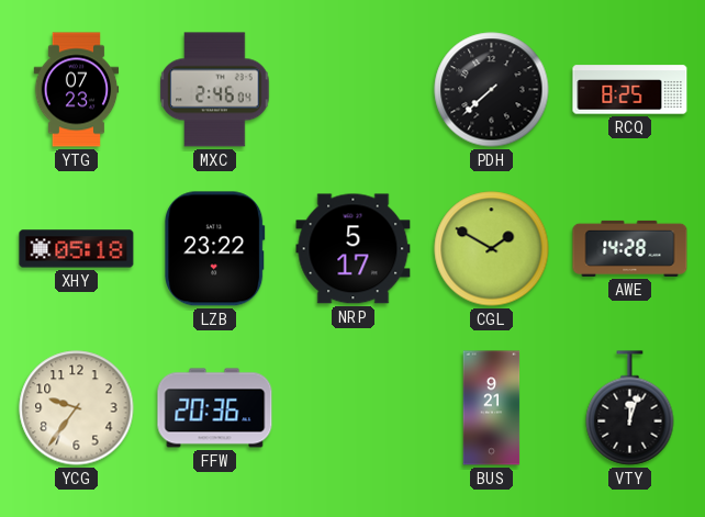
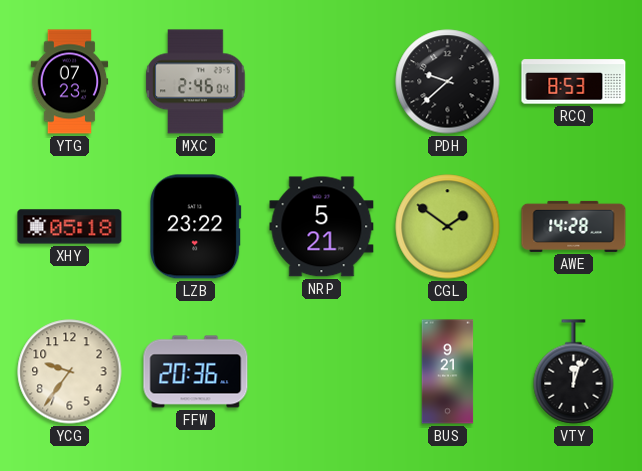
PDH: 7:38 -> 9:38 (448, 82)
RCQ: 8:25 -> 8:53 (574, 82)
NRP: 5:17 -> 5:21 (322, 227)
CGL: 1:50 -> 1:51 (448, 227)
